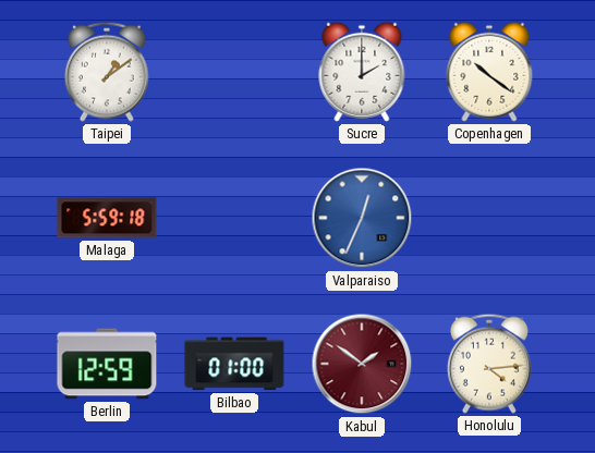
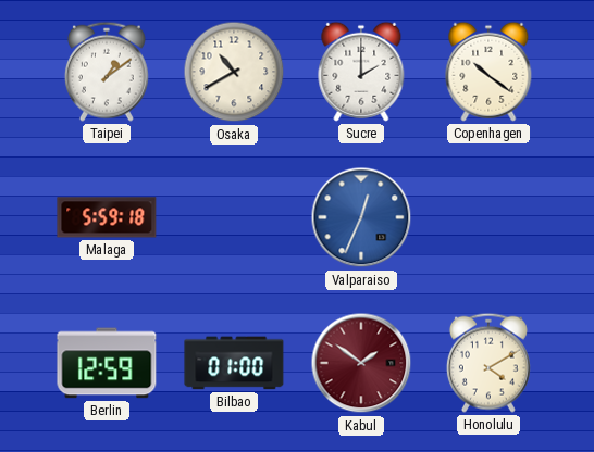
Osaka: none -> 10:40 (234, 72)
Honolulu: 4:14 -> 4:10 (488, 363)
